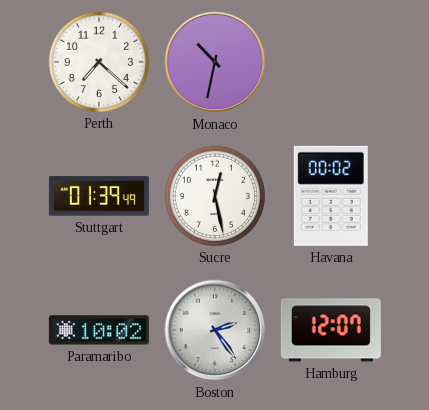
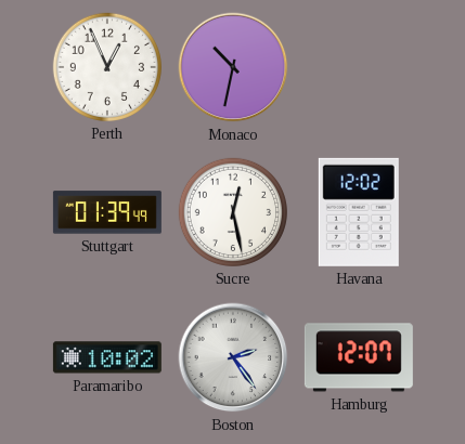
Perth: 7:22 -> 12:56 (107, 67)
Havana: 00:02 -> 12:02 (359, 212)
